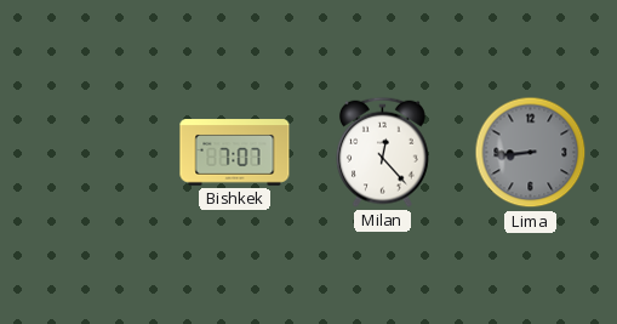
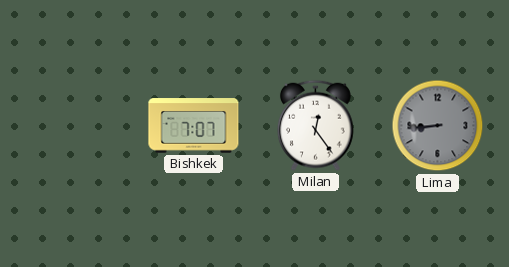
Milan: 12:23 -> 12:24 (316, 125)
